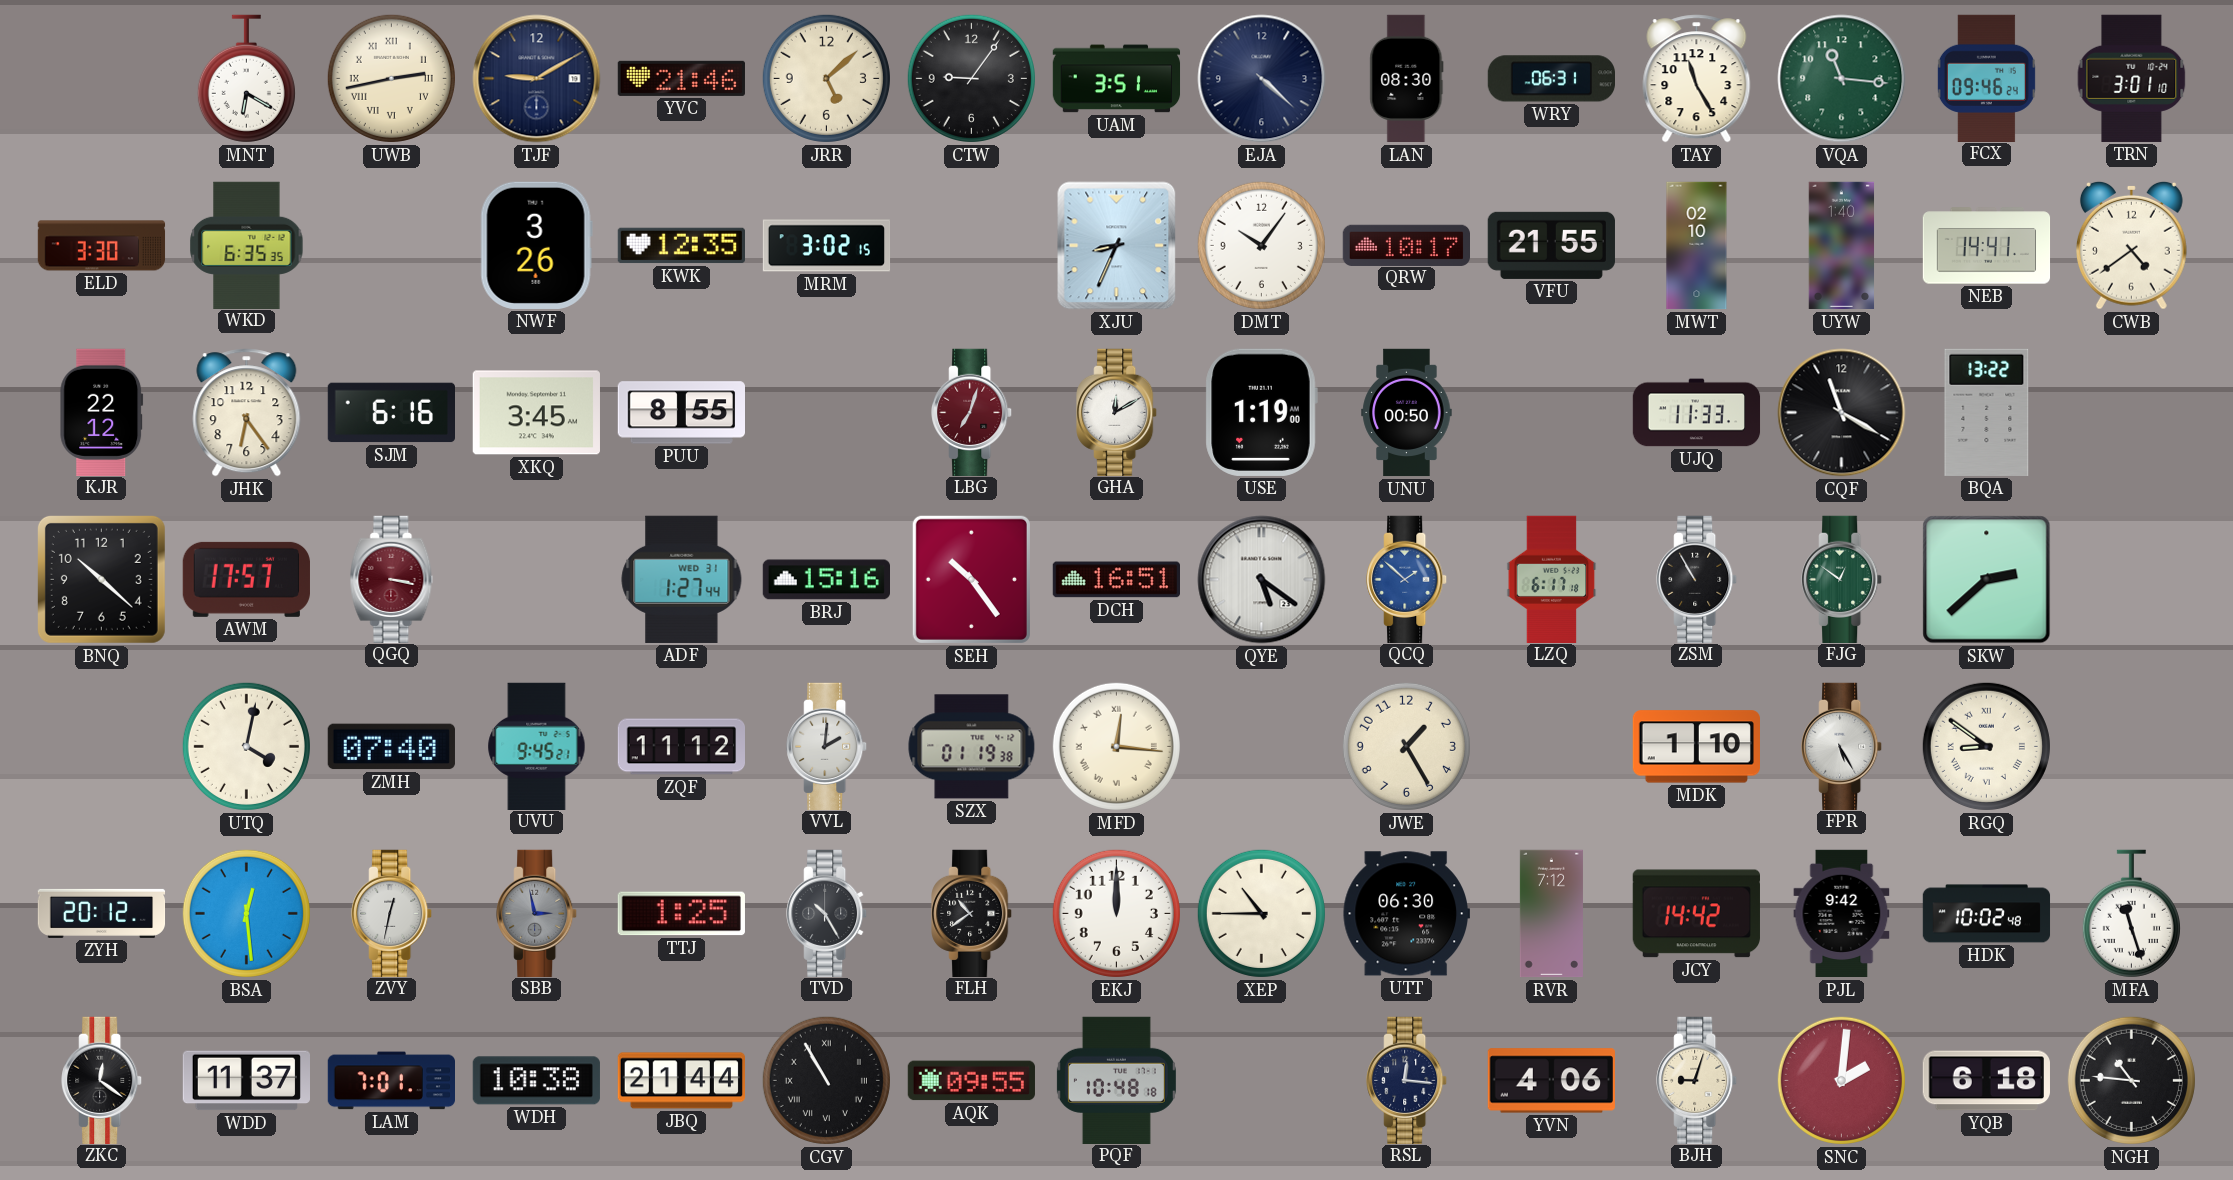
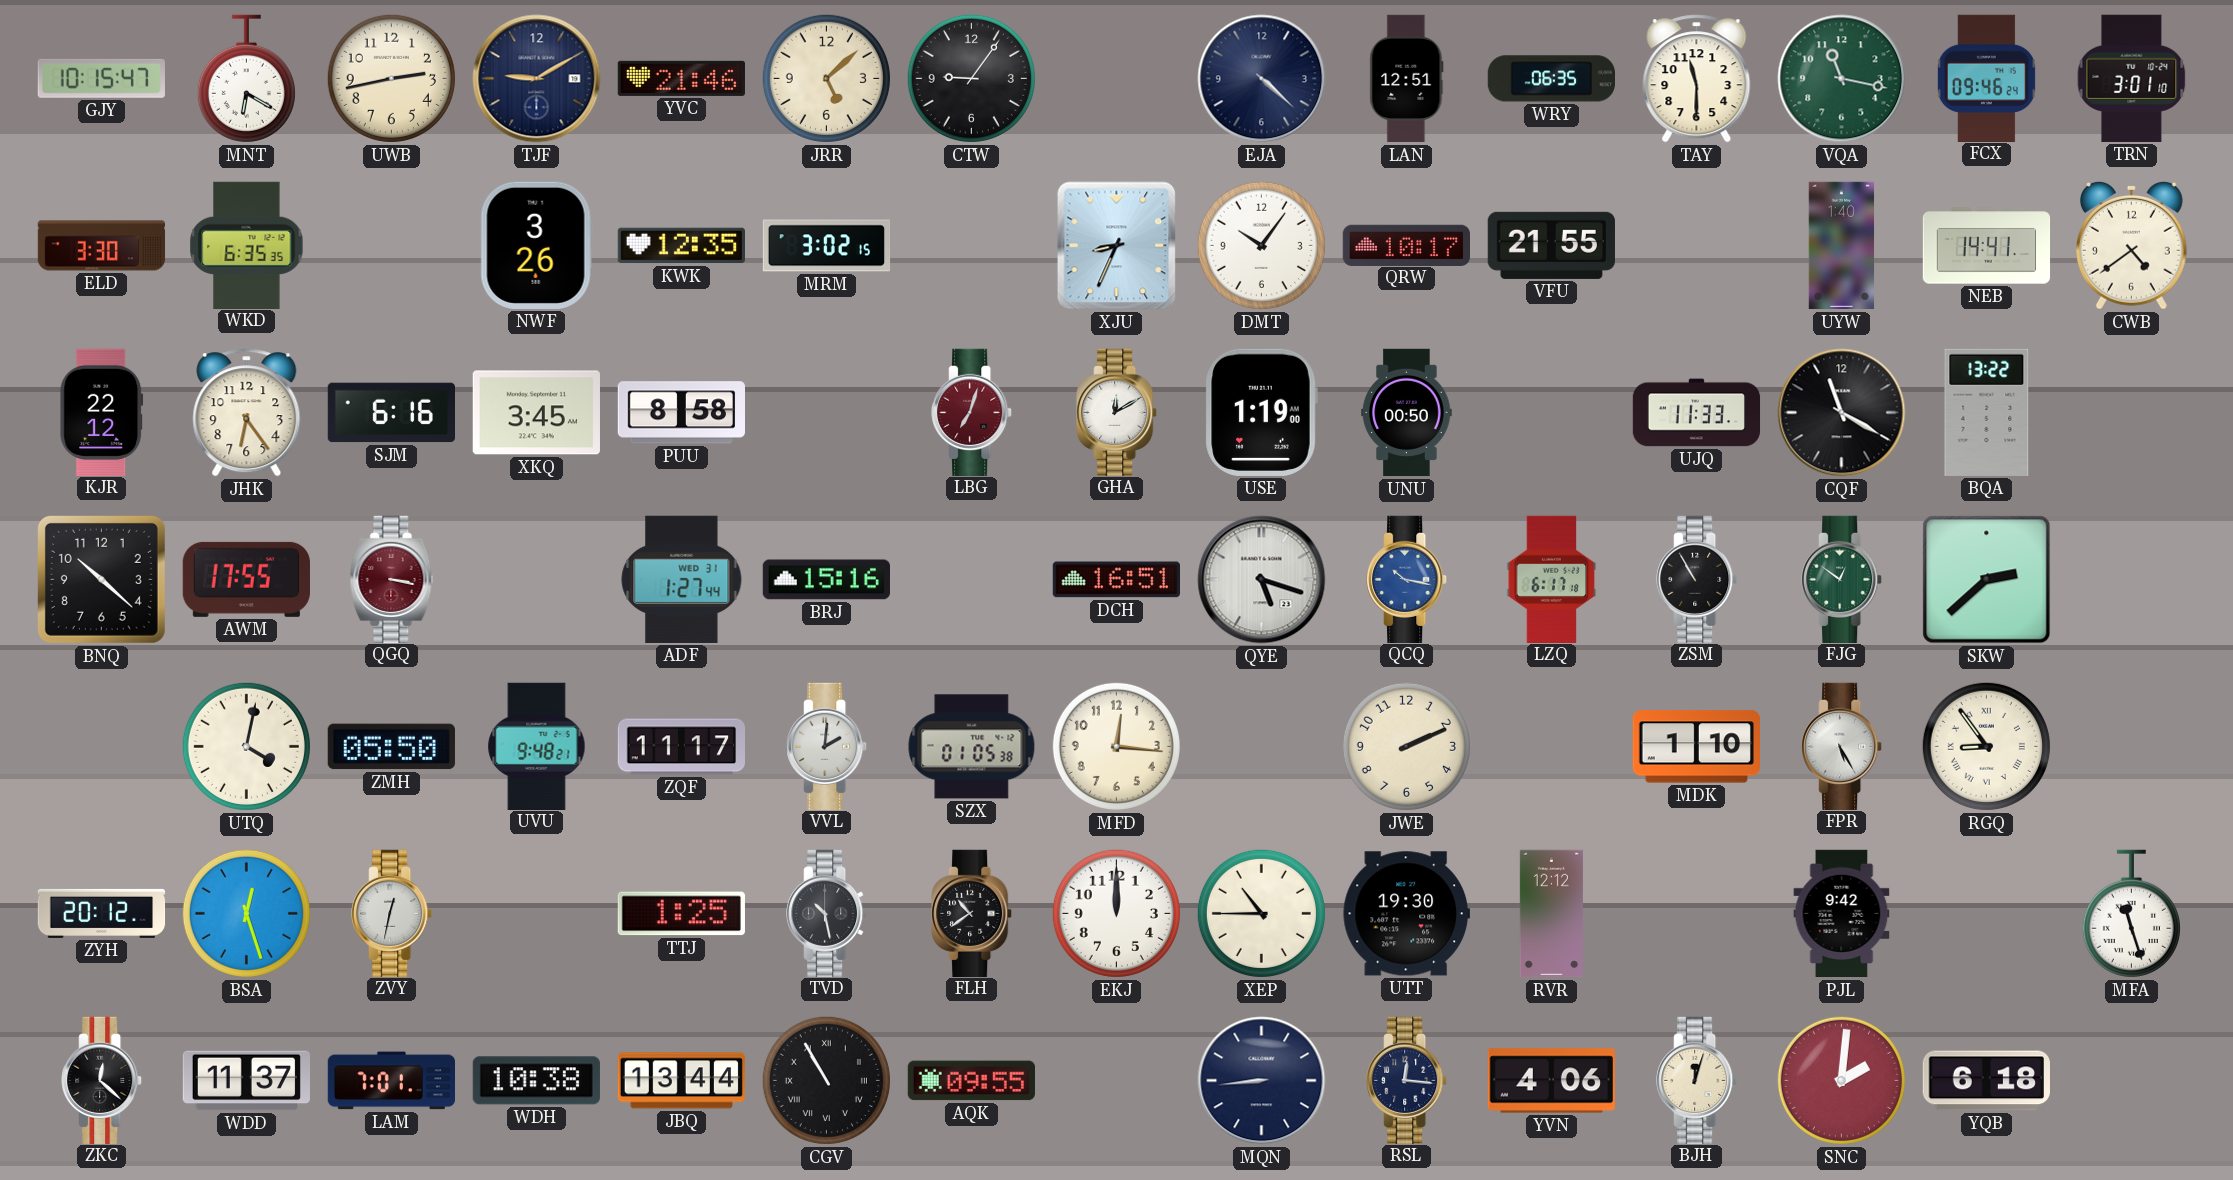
GJY: none -> 10:15 (101, 78)
UWB numerals: Roman -> Arabic (391, 78)
UAM: 3:51 -> none (1117, 79)
LAN: 08:30 -> 12:51 (1407, 79)
WRY: 06:31 -> 06:35 (1551, 79)
TAY: 11:25 -> 11:30 (1697, 79)
VQA: 11:16 -> 11:17 (1842, 79)
MWT: 02:10 -> none (1697, 246)
PUU: 8:55 -> 8:58 (681, 413)
AWM: 17:57 -> 17:55 (246, 579)
SEH: 10:24 -> none (971, 579)
QYE: 5:21 -> 5:18 (1262, 580)
QCQ: 1:52 -> 10:17 (1407, 579)
ZMH: 07:40 -> 05:50 (391, 747)
UVU: 9:45 -> 9:48 (537, 746)
ZQF: 11:12 -> 11:17 (681, 747)
SZX: 01:19 -> 01:05 (972, 747)
MFD numerals: Roman -> Arabic (1116, 746)
JWE: 1:25 -> 2:11 (1406, 746)
RGQ: 8:51 -> 8:54 (1986, 746)
BSA: 12:29 -> 12:27 (246, 913)
SBB: 2:58 -> none (537, 913)
TVD: 10:25 -> 10:28 (827, 913)
UTT: 06:30 -> 19:30 (1406, 914)
RVR: 7:12 -> 12:12 (1551, 914)
JCY: 14:42 -> none (1696, 914)
HDK: 10:02 -> none (1987, 914)
ZKC: 12:21 -> 12:22 (102, 1080)
JBQ: 21:44 -> 13:44 (681, 1081)
PQF: 10:48 -> none (1116, 1080)
MQN: none -> 8:44 (1262, 1081)
BJH: 9:03 -> 12:03 (1697, 1080)
NGH: 10:46 -> none (2131, 1080)
